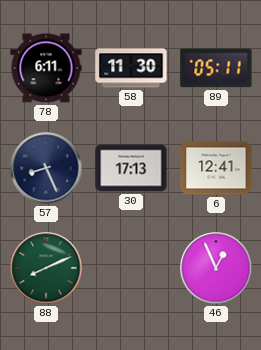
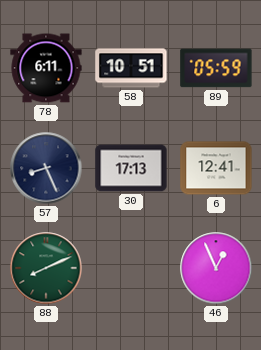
58: 11:30 -> 10:51 (131, 68)
89: 05:11 -> 05:59 (216, 68)
